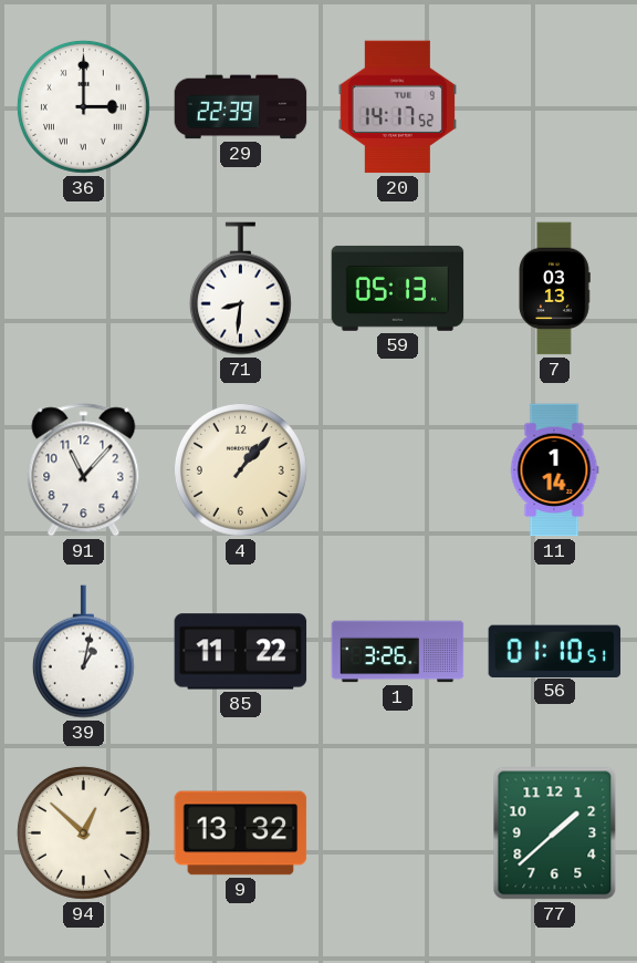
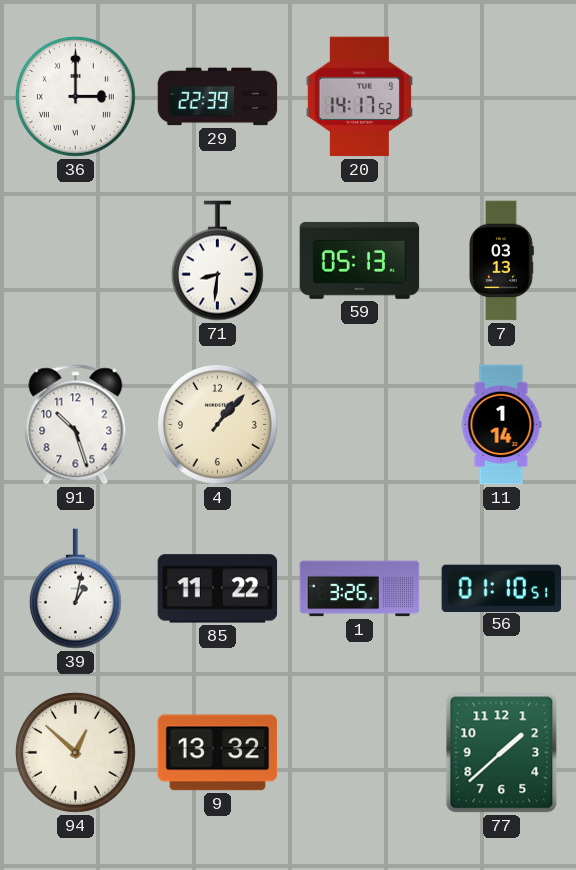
91: 11:07 -> 10:27 (76, 425)
